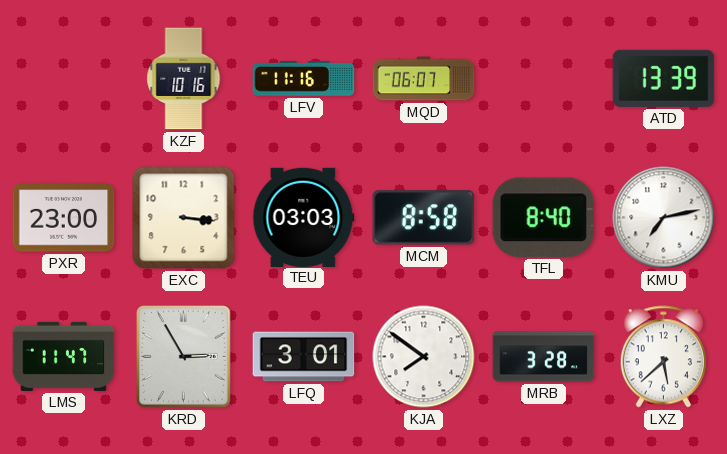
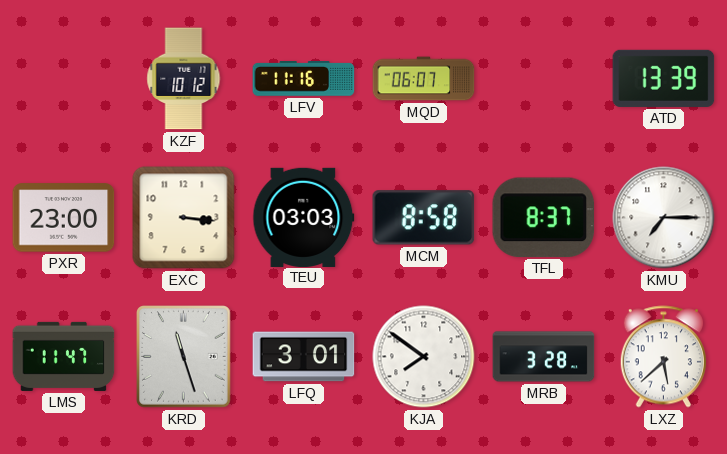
KZF: 10:16 -> 10:12 (184, 79)
TFL: 8:40 -> 8:37 (544, 217)
KMU: 7:13 -> 7:15 (664, 218)
KRD: 2:55 -> 11:27 (184, 357)
